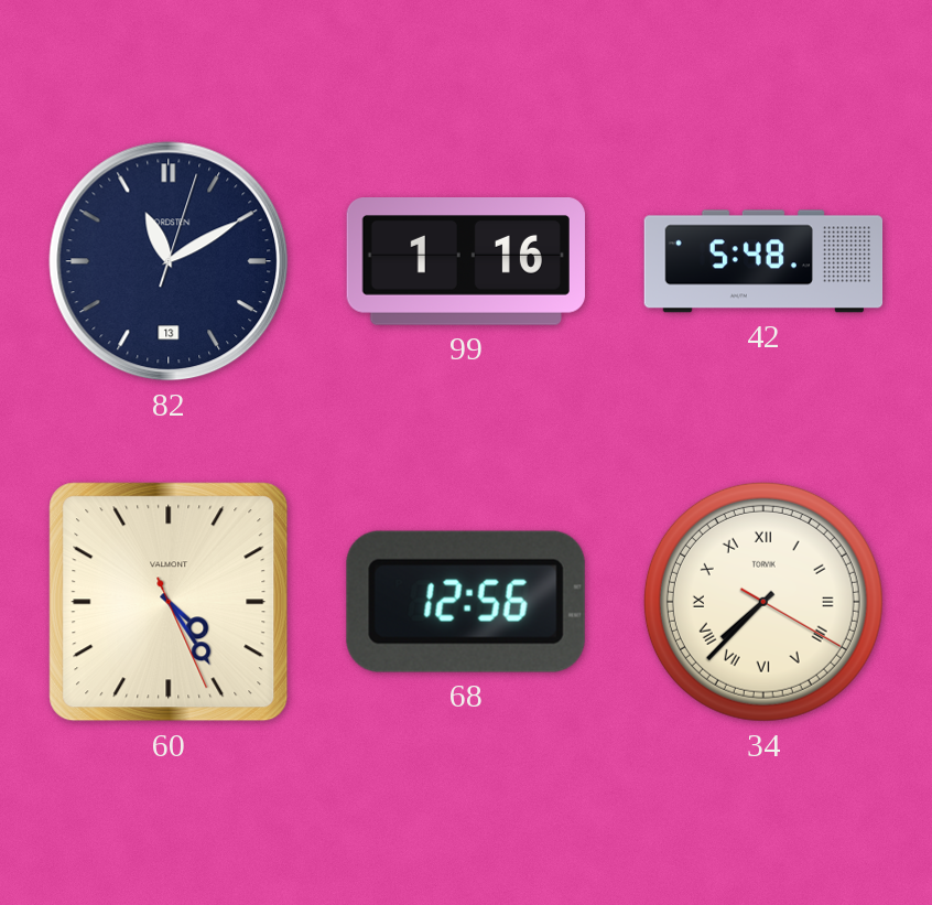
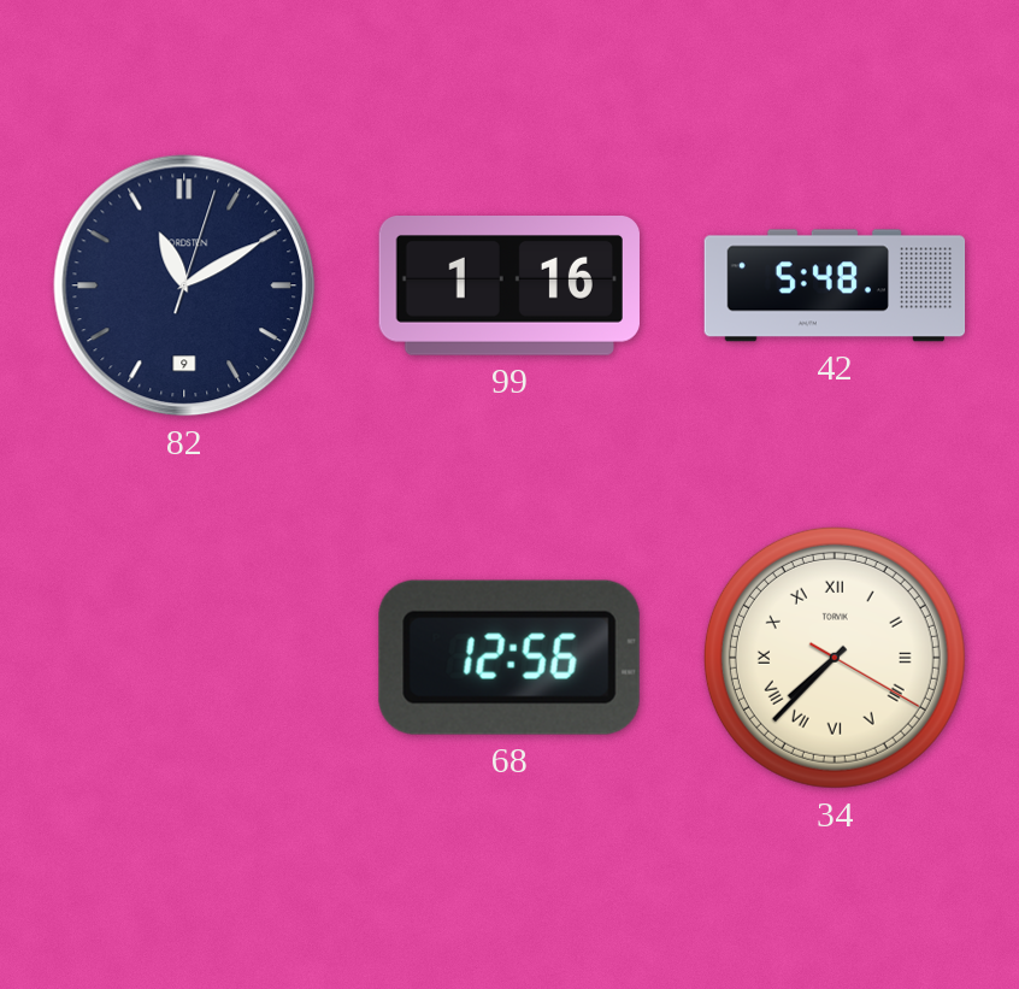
82 date: 13 -> 9 (184, 285)
60: 4:24 -> none (169, 602)
